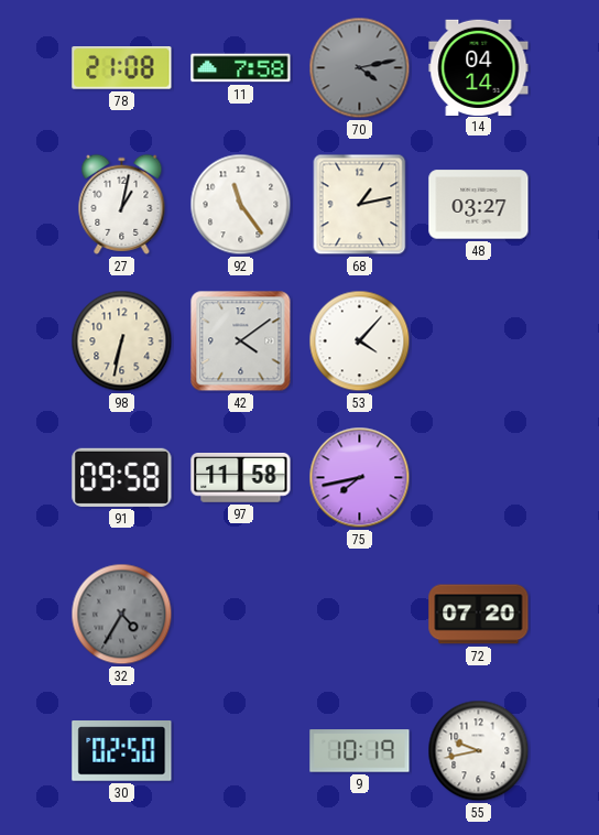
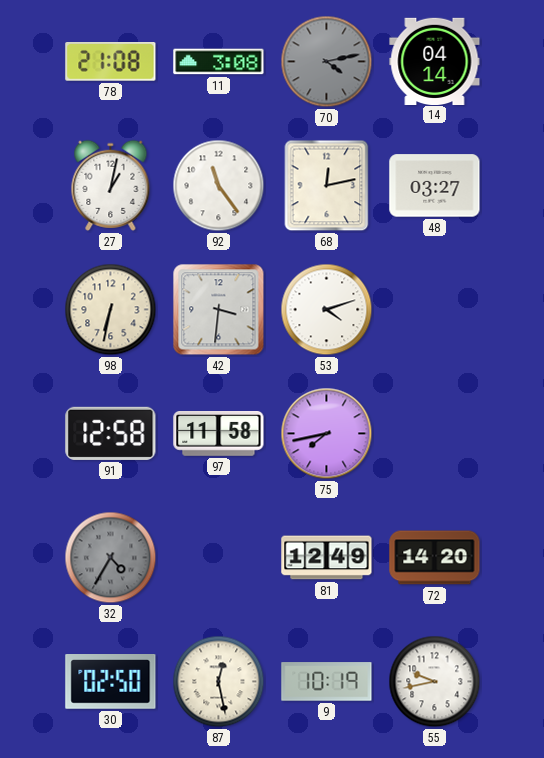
11: 7:58 -> 3:08 (219, 62)
68: 1:13 -> 12:13 (327, 186)
42: 4:09 -> 3:31 (219, 310)
53: 4:07 -> 4:12 (327, 310)
91: 09:58 -> 12:58 (111, 433)
81: none -> 12:49 (327, 558)
72: 07:20 -> 14:20 (435, 558)
87: none -> 12:28 (219, 682)
